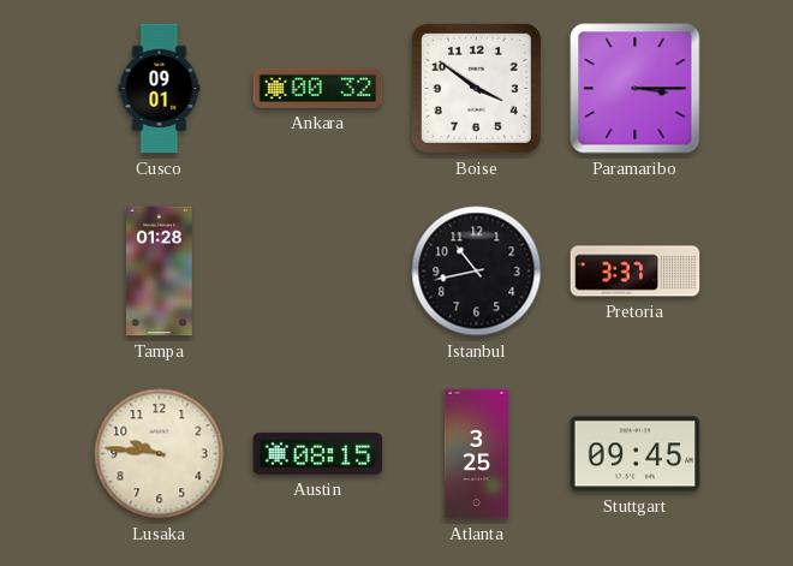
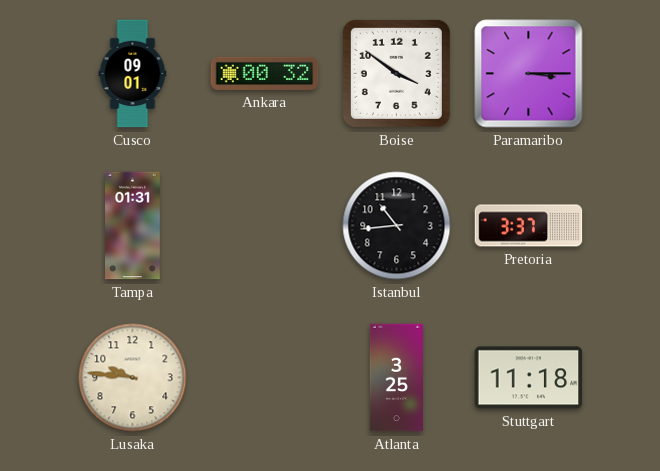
Tampa: 01:28 -> 01:31 (133, 226)
Istanbul: 10:43 -> 10:44 (397, 226)
Austin: 08:15 -> none (318, 454)
Stuttgart: 09:45 -> 11:18 (529, 378)
